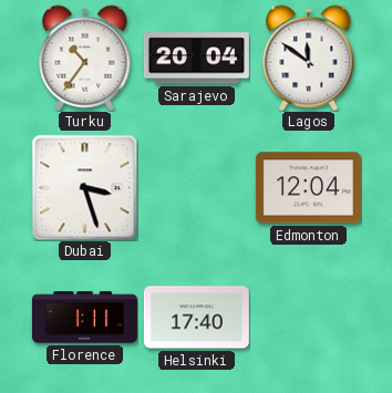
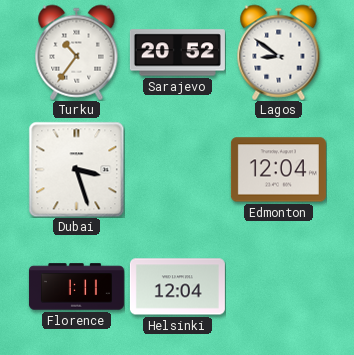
Sarajevo: 20:04 -> 20:52 (177, 53)
Lagos: 11:51 -> 8:51 (279, 52)
Helsinki: 17:40 -> 12:04 (177, 287)
